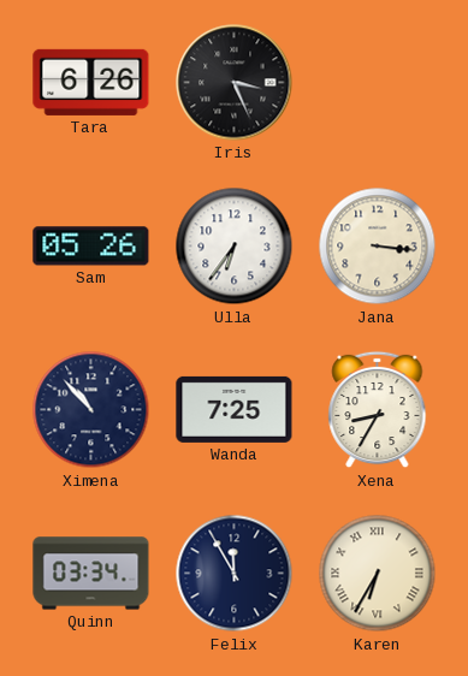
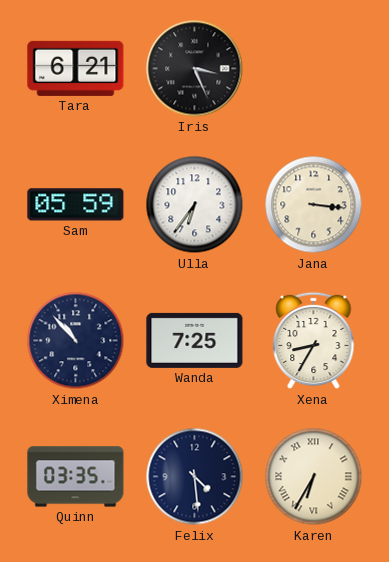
Tara: 6:26 -> 6:21 (76, 68)
Sam: 05:26 -> 05:59 (76, 205)
Quinn: 03:34 -> 03:35 (76, 477)
Felix: 11:55 -> 4:29 (195, 477)
